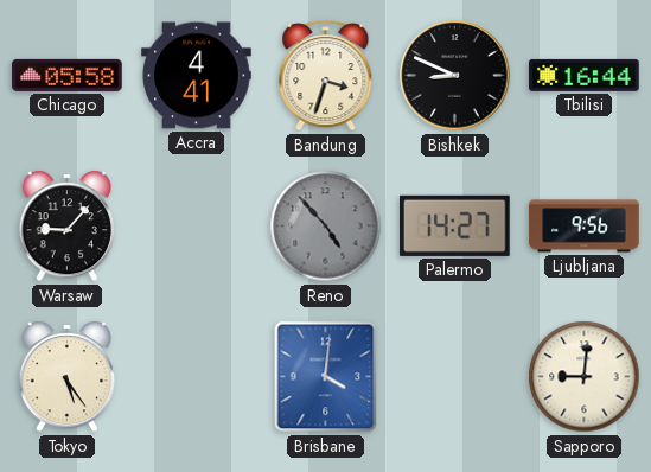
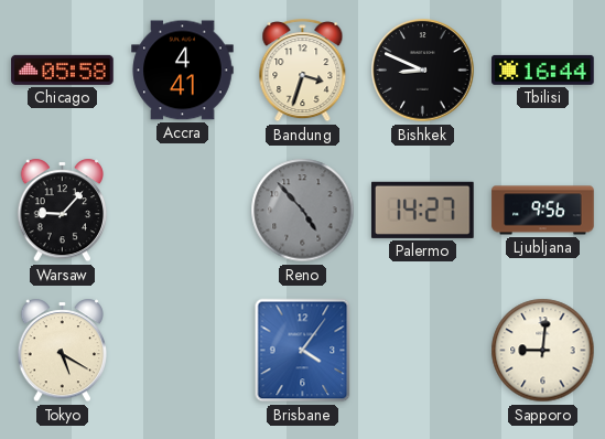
Tokyo: 5:24 -> 5:20 (63, 351)
Brisbane: 4:01 -> 4:06 (303, 351)
